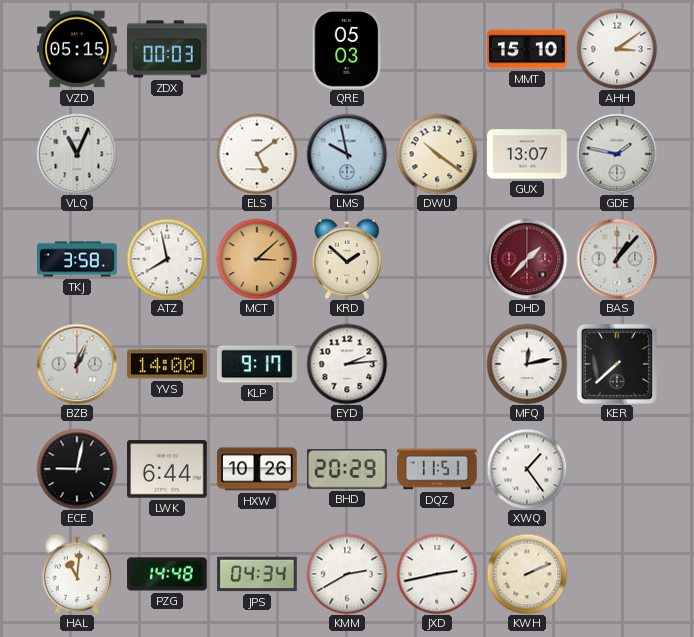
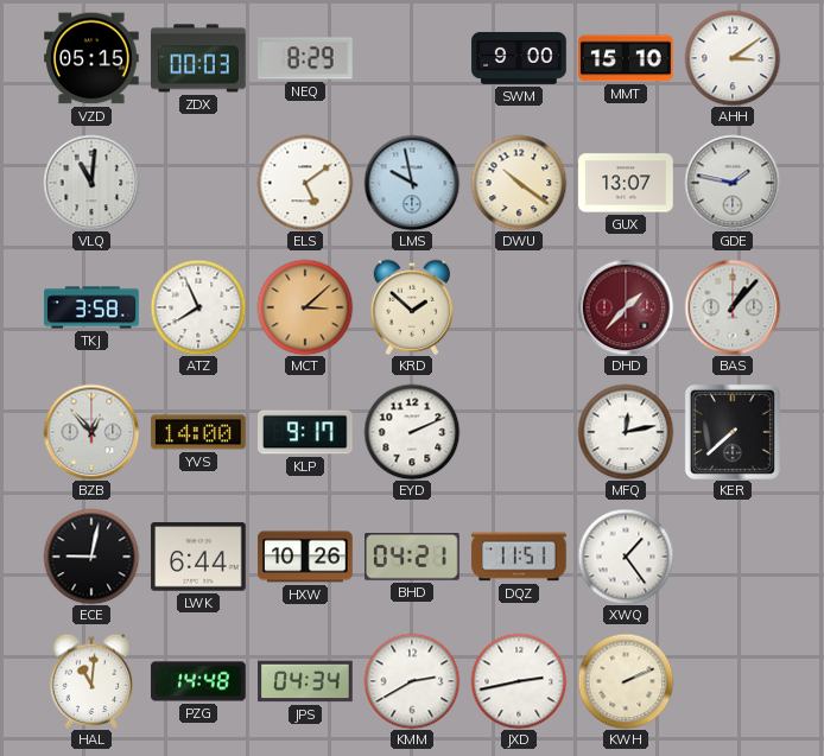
NEQ: none -> 8:29 (305, 58)
QRE: 05:03 -> none (347, 49)
SWM: none -> 9:00 (519, 58)
VLQ: 11:04 -> 11:01 (91, 183)
ATZ: 7:58 -> 7:56 (198, 307)
BZB: 1:04 -> 12:53 (91, 432)
EYD: 2:14 -> 2:11 (412, 432)
BHD: 20:29 -> 04:21 (413, 558)
